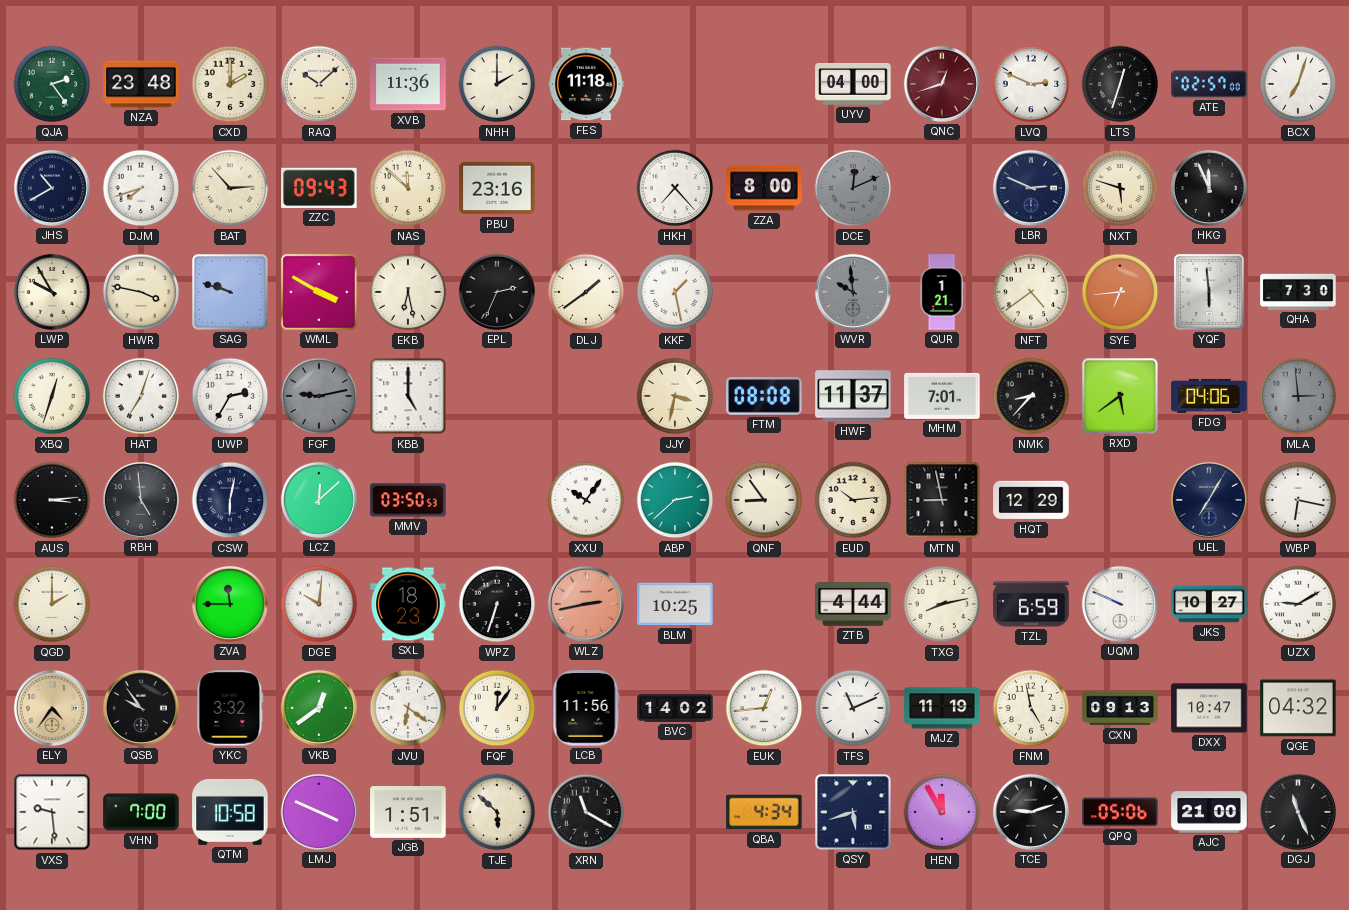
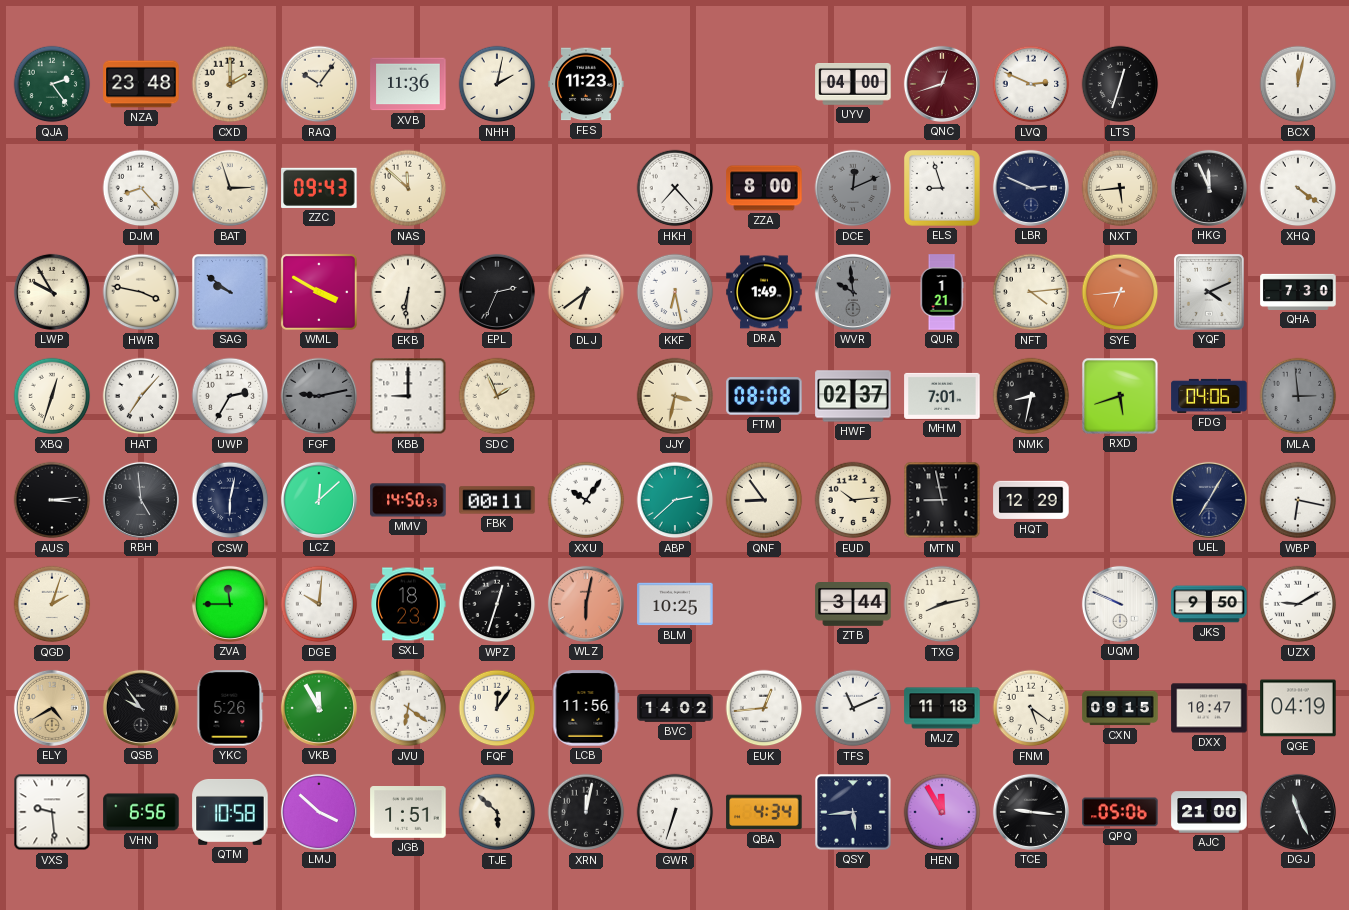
RAQ: 10:08 -> 10:06 (319, 84)
NHH: 2:00 -> 2:02 (497, 84)
FES: 11:18 -> 11:23 (586, 84)
ATE: 02:57 -> none (1209, 84)
BCX: 7:03 -> 12:02 (1298, 84)
JHS: 10:40 -> none (52, 188)
DJM: 7:42 -> 8:23 (141, 188)
BAT: 2:53 -> 2:57 (230, 188)
PBU: 23:16 -> none (497, 188)
ELS: none -> 8:57 (943, 189)
NXT: 5:48 -> 5:44 (1120, 188)
XHQ: none -> 4:21 (1298, 188)
SAG: 9:48 -> 9:51 (230, 292)
EKB: 6:28 -> 6:31 (408, 292)
DLJ: 1:39 -> 6:39 (586, 292)
KKF: 1:28 -> 6:28 (675, 292)
DRA: none -> 1:49 (764, 292)
NFT: 4:39 -> 4:14 (1031, 292)
YQF: 5:59 -> 4:11 (1209, 292)
HAT: 7:03 -> 7:07 (141, 396)
KBB: 5:00 -> 9:00 (408, 396)
SDC: none -> 1:56 (497, 396)
HWF: 11:37 -> 02:37 (853, 396)
NMK: 8:37 -> 8:32 (1031, 396)
RXD: 5:39 -> 5:42 (1120, 396)
MMV: 03:50 -> 14:50 (408, 500)
FBK: none -> 00:11 (497, 500)
QGD: 2:00 -> 2:03 (52, 604)
WPZ: 6:33 -> 12:33 (497, 604)
WLZ: 2:43 -> 6:02 (586, 604)
ZTB: 4:44 -> 3:44 (853, 605)
TZL: 6:59 -> none (1031, 604)
JKS: 10:27 -> 9:50 (1209, 604)
ELY: 4:36 -> 4:40 (52, 708)
YKC: 3:32 -> 5:26 (230, 708)
VKB: 12:39 -> 11:55 (319, 708)
MJZ: 11:19 -> 11:18 (942, 708)
FNM: 4:58 -> 5:21 (1031, 708)
CXN: 09:13 -> 09:15 (1120, 708)
QGE: 04:32 -> 04:19 (1298, 708)
VHN: 7:00 -> 6:56 (141, 812)
LMJ: 3:49 -> 3:52 (319, 812)
XRN: 11:20 -> 12:02 (586, 812)
GWR: none -> 6:33 (675, 812)
QSY: 5:42 -> 5:44 (853, 812)
TCE: 9:12 -> 9:16 (1031, 812)
